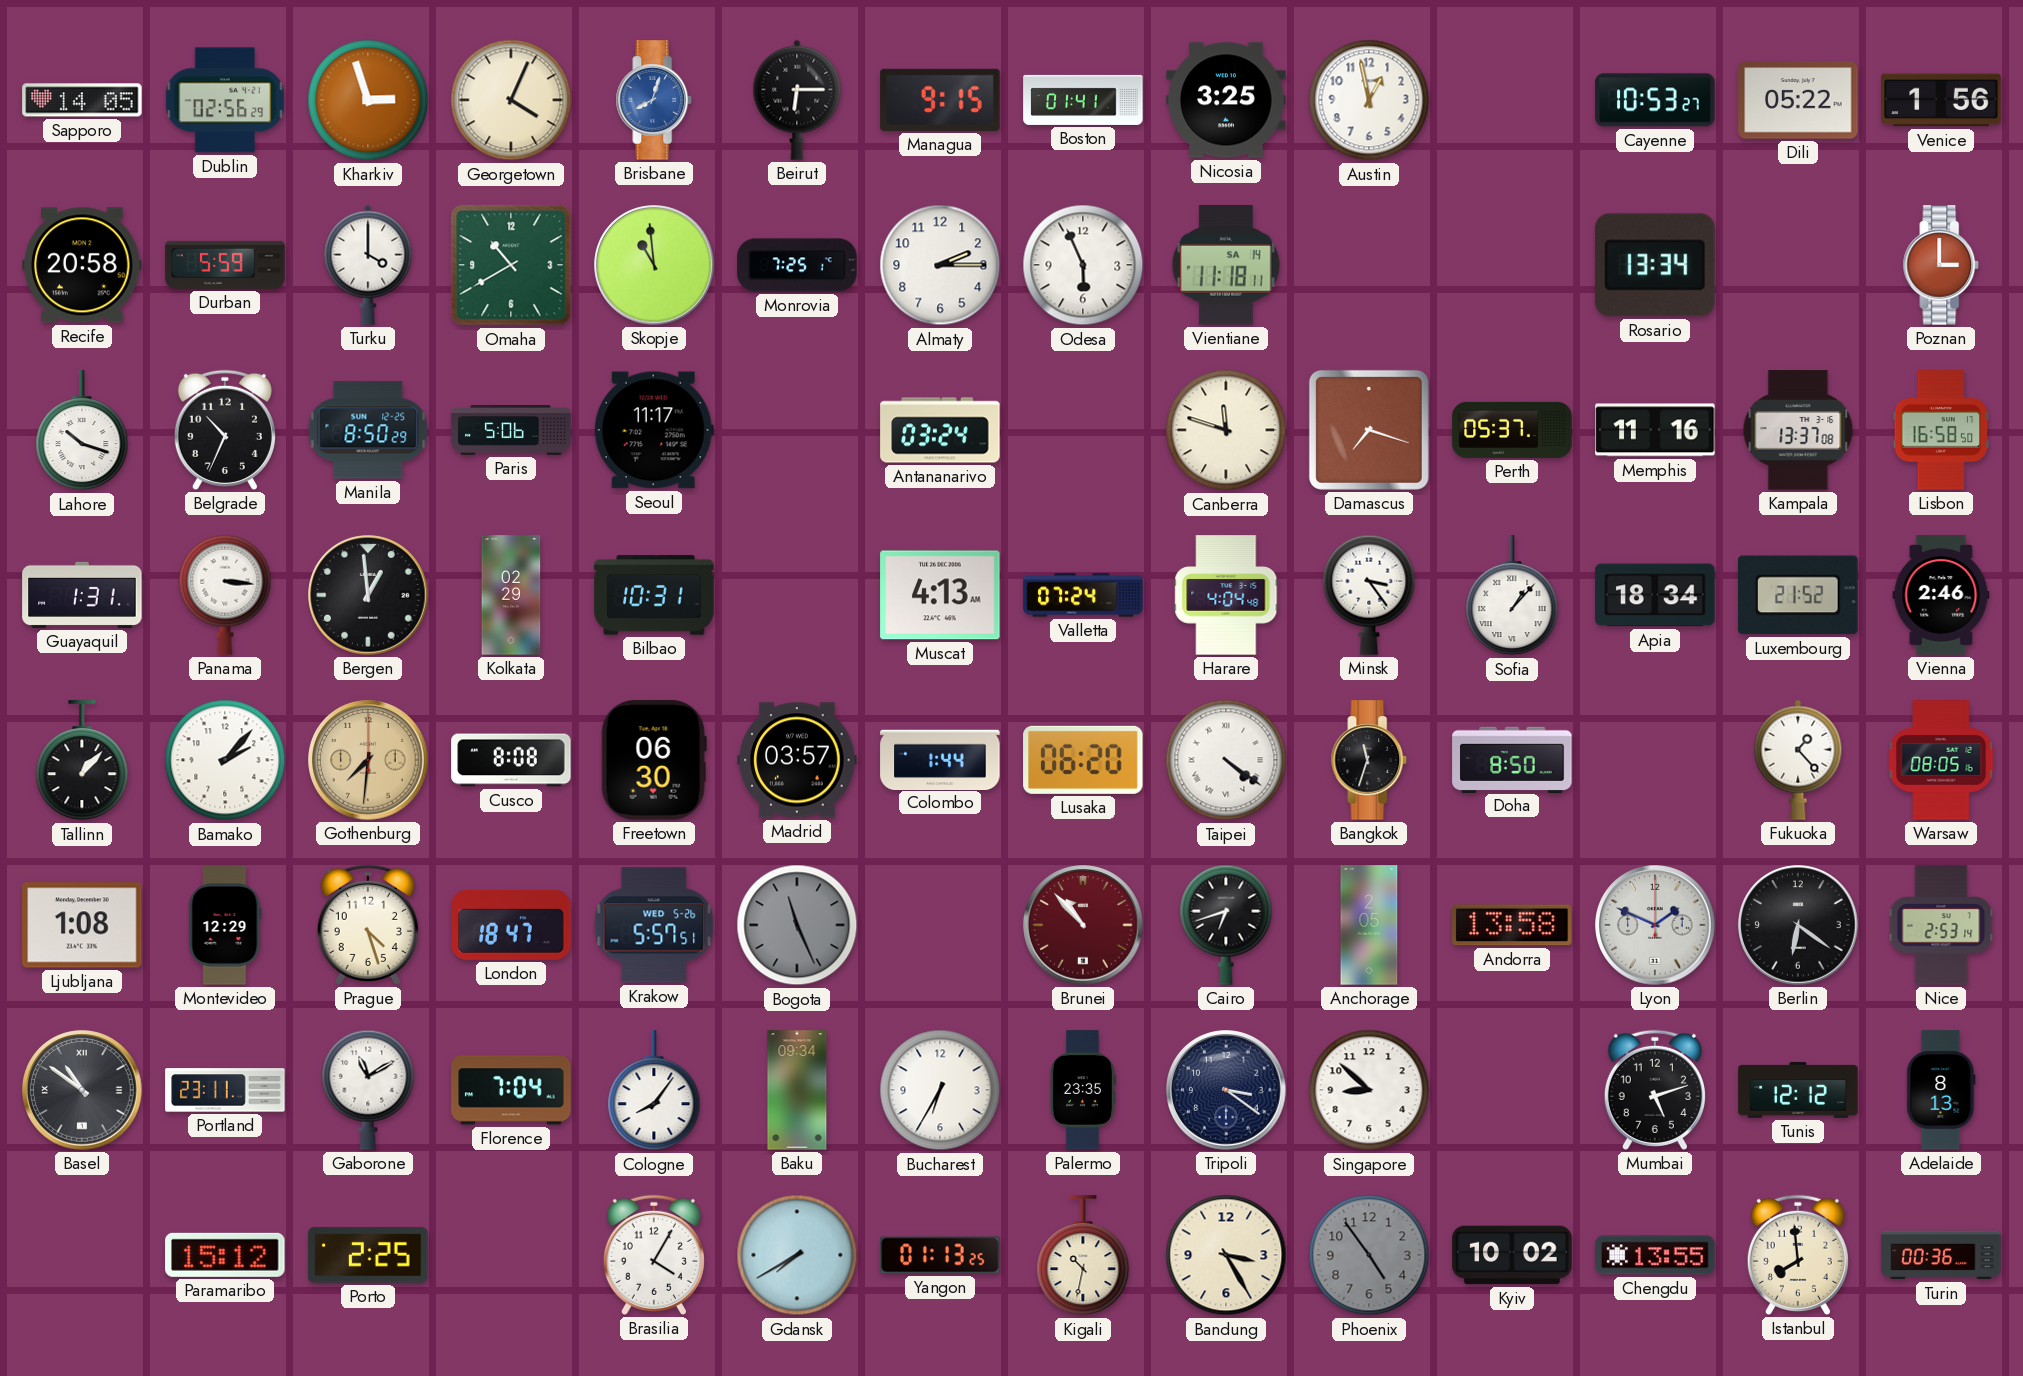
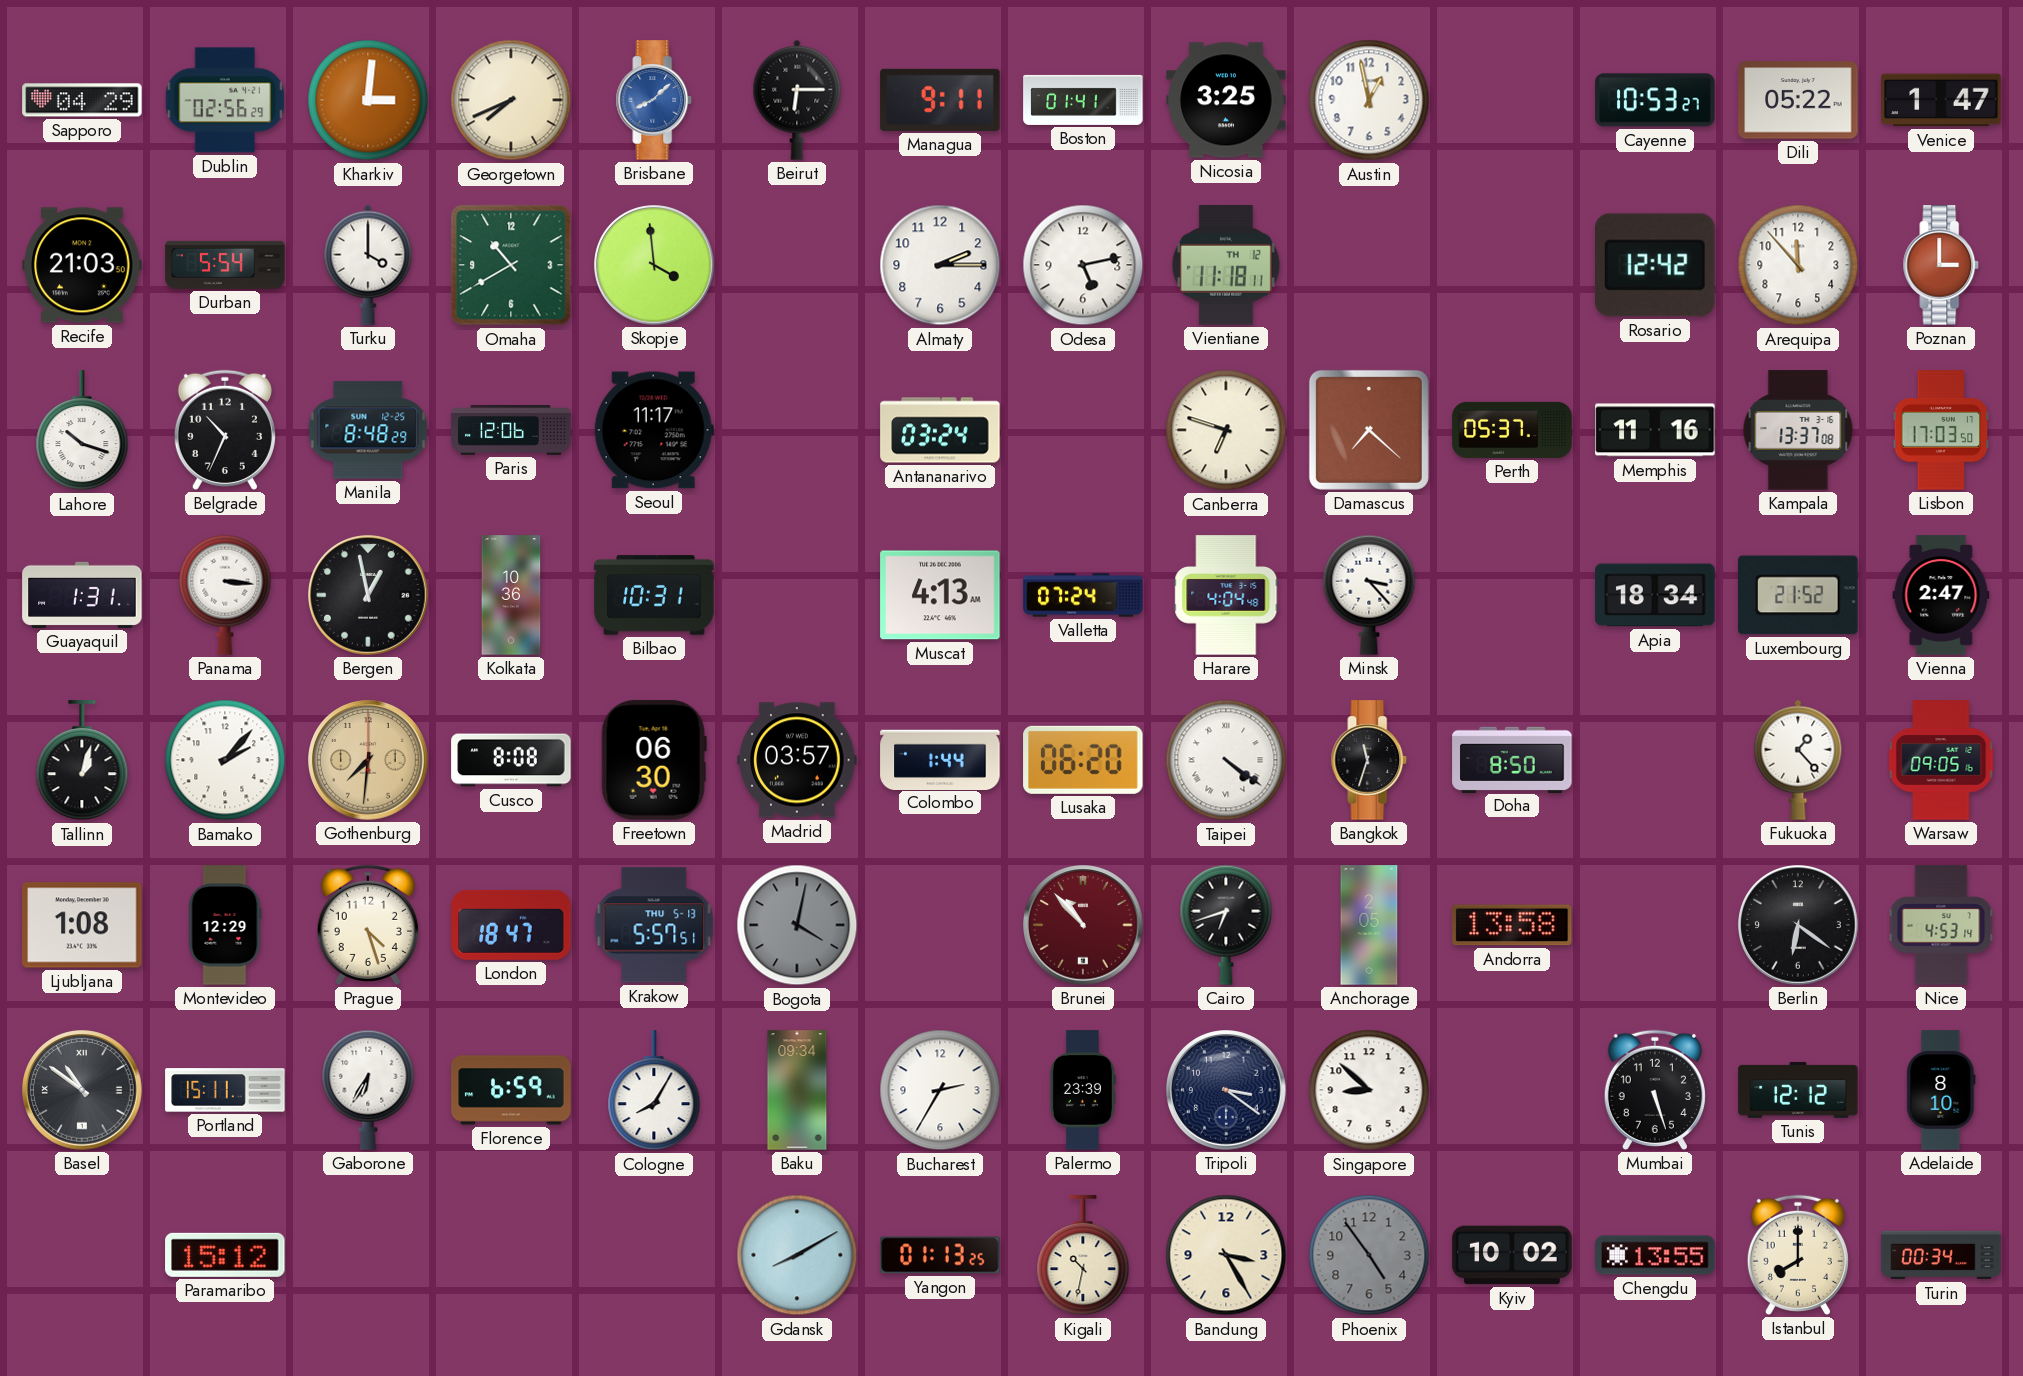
Sapporo: 14:05 -> 04:29 (82, 100)
Kharkiv: 2:57 -> 3:01 (368, 100)
Georgetown: 4:04 -> 7:41 (511, 100)
Brisbane: 8:03 -> 8:08 (654, 100)
Managua: 9:15 -> 9:11 (940, 100)
Venice: 1:56 -> 1:47 (1941, 100)
Recife: 20:58 -> 21:03 (82, 265)
Durban: 5:59 -> 5:54 (225, 265)
Skopje: 10:59 -> 3:59 (654, 265)
Monrovia: 7:25 -> none (797, 265)
Odesa: 5:56 -> 5:13 (1083, 265)
Vientiane date: SA 14 -> TH 12 (1226, 265)
Rosario: 13:34 -> 12:42 (1656, 265)
Arequipa: none -> 11:53 (1798, 265)
Manila: 8:50 -> 8:48 (368, 430)
Paris: 5:06 -> 12:06 (511, 430)
Canberra: 11:48 -> 6:48 (1226, 430)
Damascus: 7:18 -> 7:22 (1369, 430)
Lisbon: 16:58 -> 17:03 (1941, 430)
Bergen: 12:59 -> 12:58 (368, 595)
Kolkata: 02:29 -> 10:36 (511, 595)
Minsk: 3:24 -> 3:23 (1369, 595)
Sofia: 1:07 -> none (1512, 596)
Vienna: 2:46 -> 2:47 (1941, 595)
Tallinn: 1:07 -> 1:03 (82, 761)
Warsaw: 08:05 -> 09:05 (1941, 760)
Krakow date: WED 5-26 -> THU 5-13 (654, 925)
Bogota: 11:26 -> 4:02 (797, 925)
Lyon: 1:49 -> none (1655, 925)
Nice: 2:53 -> 4:53 (1941, 925)
Portland: 23:11 -> 15:11 (225, 1090)
Gaborone: 11:10 -> 6:35 (368, 1090)
Florence: 7:04 -> 6:59 (511, 1090)
Cologne: 8:06 -> 8:05 (654, 1091)
Bucharest: 6:35 -> 2:35 (940, 1090)
Palermo: 23:35 -> 23:39 (1082, 1090)
Mumbai: 5:12 -> 5:27 (1655, 1090)
Adelaide: 8:13 -> 8:10 (1941, 1090)
Porto: 2:25 -> none (368, 1255)
Brasilia: 4:05 -> none (654, 1255)
Gdansk: 7:40 -> 8:10 (797, 1255)
Istanbul: 7:59 -> 8:00 (1798, 1255)
Turin: 00:36 -> 00:34 (1941, 1255)
